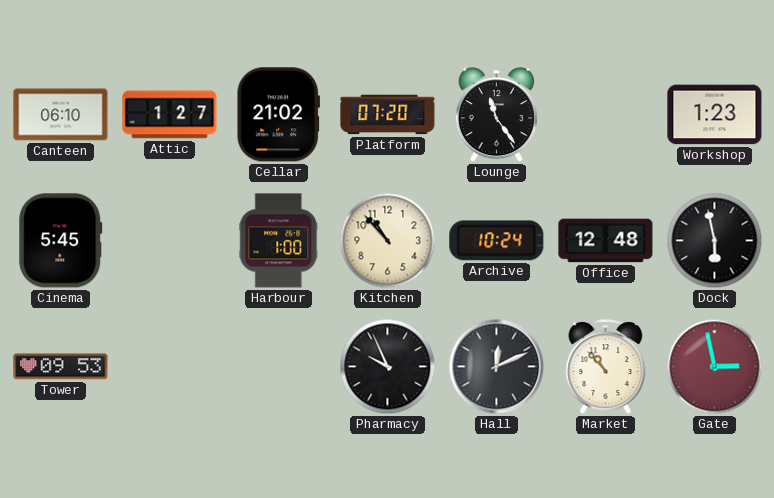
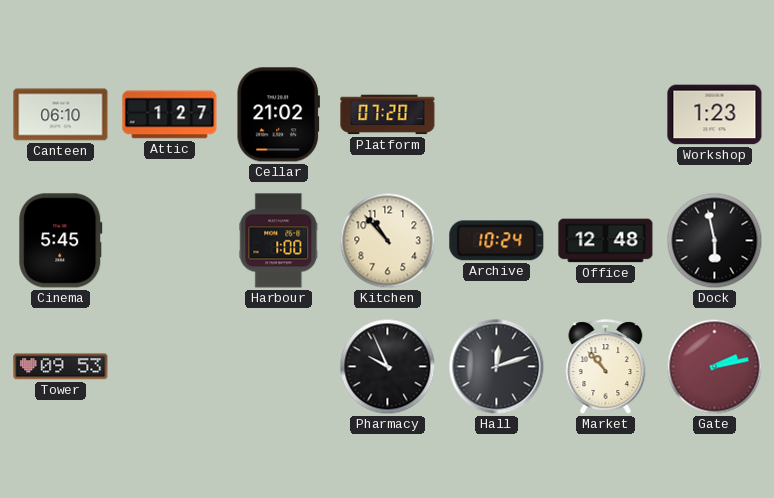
Lounge: 11:24 -> none (496, 115)
Hall: 12:11 -> 12:12 (497, 367)
Gate: 2:58 -> 2:13 (715, 367)
